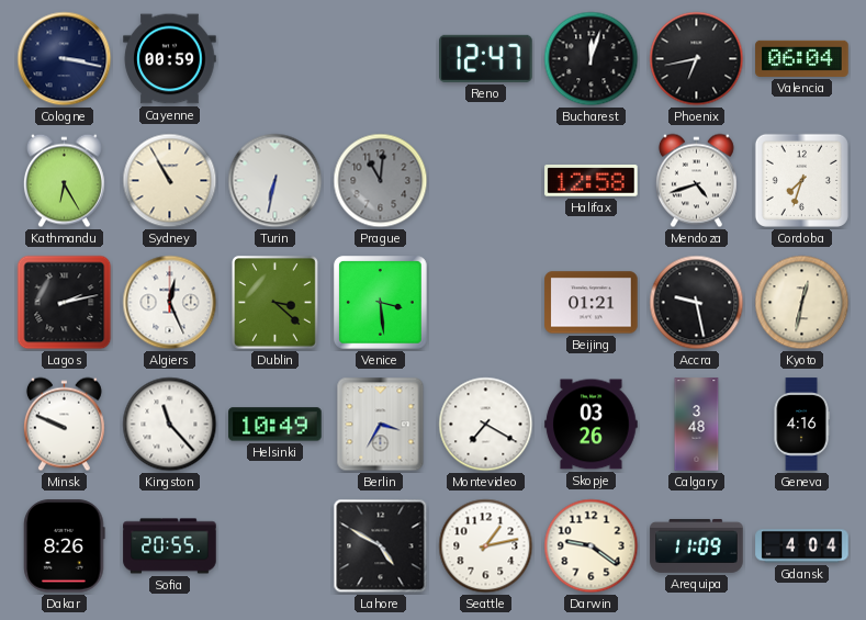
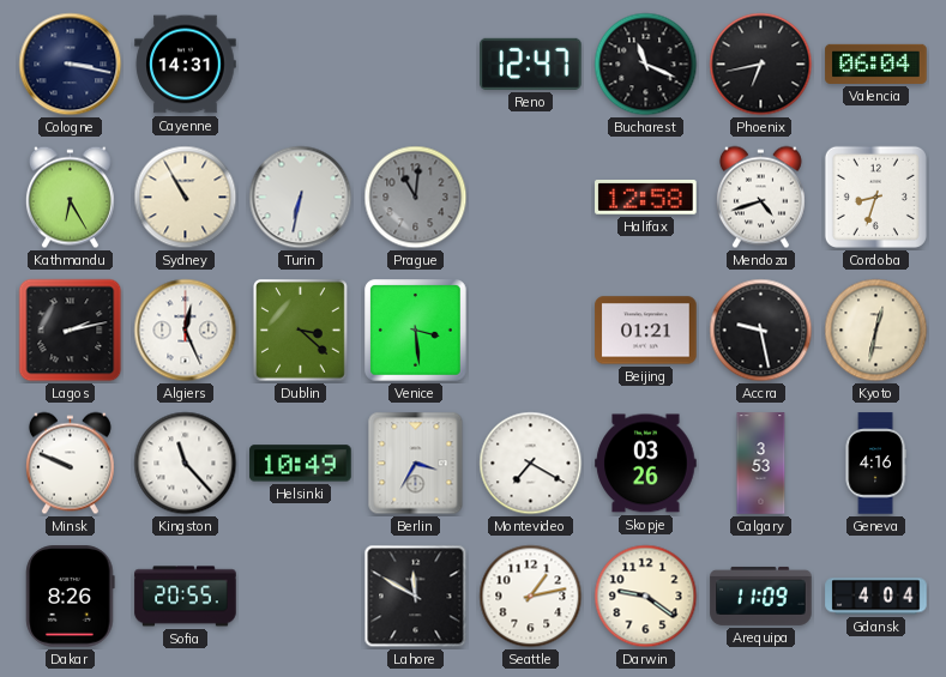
Cayenne: 00:59 -> 14:31 (186, 65)
Bucharest: 12:03 -> 11:19 (646, 65)
Cordoba: 7:33 -> 8:33 (875, 197)
Calgary: 3:48 -> 3:53 (761, 464)
Lahore: 4:50 -> 11:50 (416, 597)
